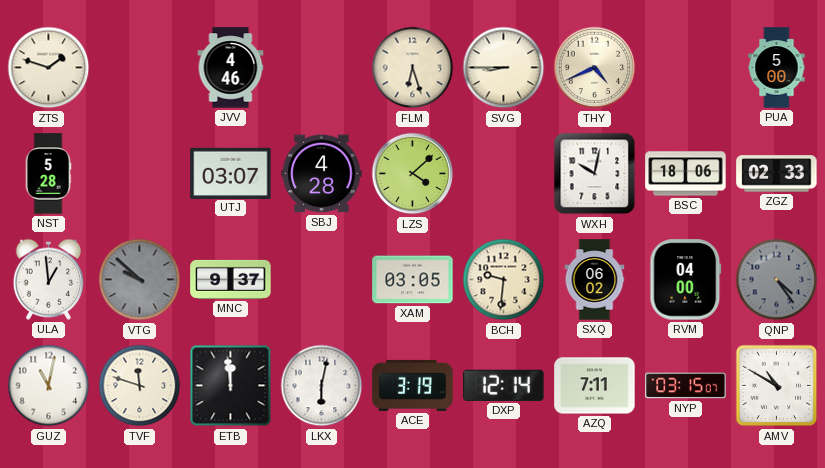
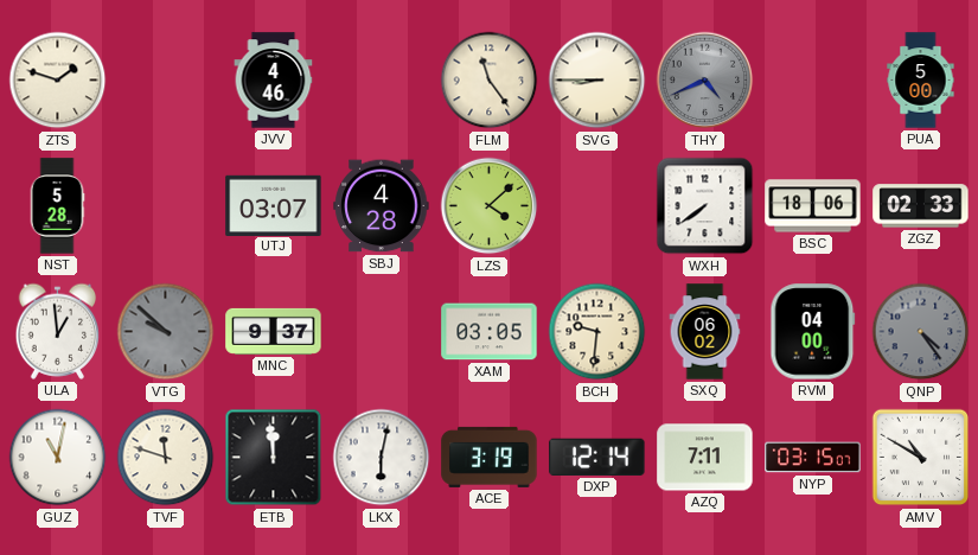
FLM: 6:27 -> 11:24 (490, 81)
THY dial: cream -> grey (705, 81)
WXH: 10:02 -> 7:39 (705, 206)
